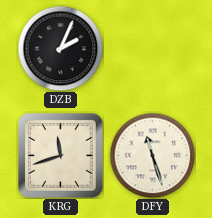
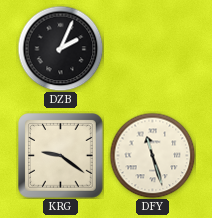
KRG: 11:42 -> 9:21 (61, 156)
